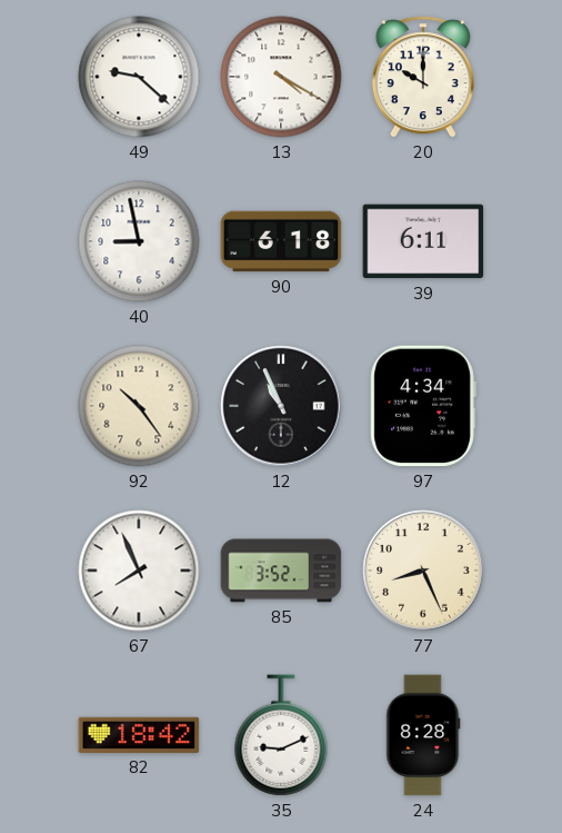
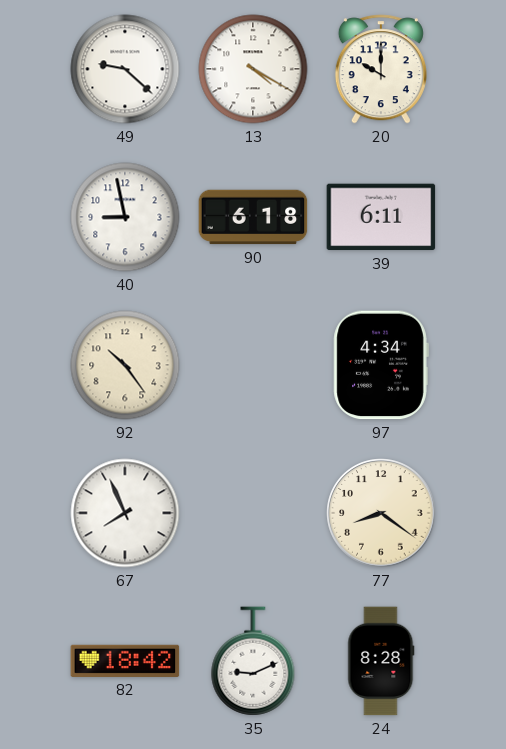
12: 10:56 -> none (281, 406)
85: 3:52 -> none (281, 571)
77: 8:26 -> 8:21 (381, 513)
